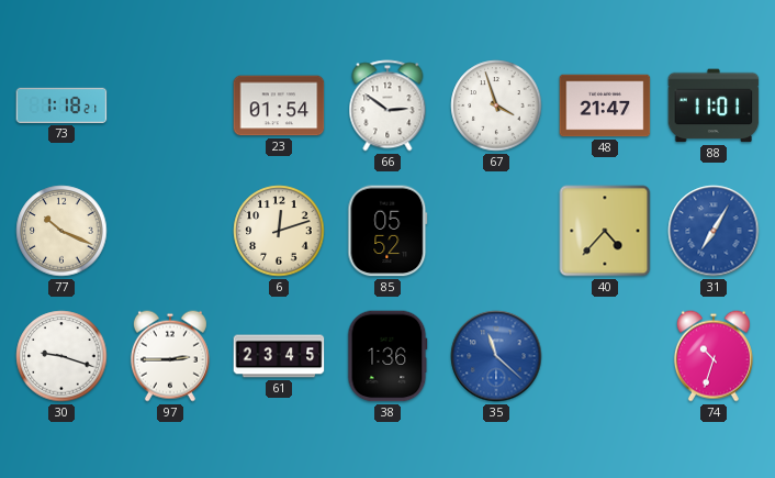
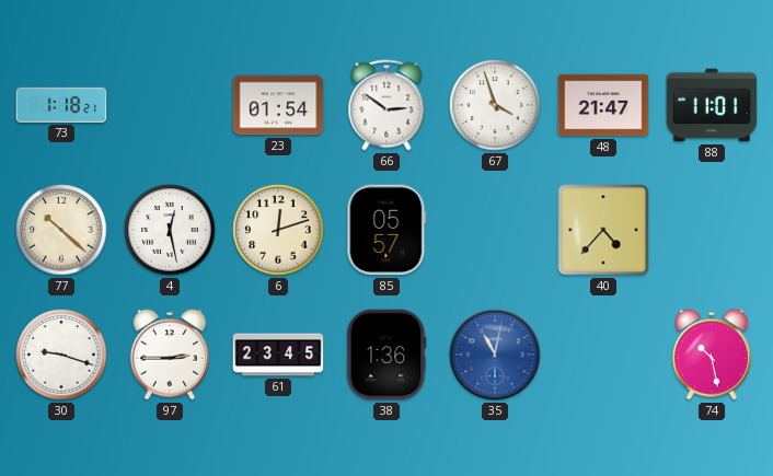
77: 10:19 -> 10:22 (61, 230)
4: none -> 12:28 (170, 230)
85: 05:52 -> 05:57 (386, 230)
31: 7:05 -> none (714, 231)
35: 11:22 -> 11:02 (495, 355)
74: 10:33 -> 10:28 (712, 355)
